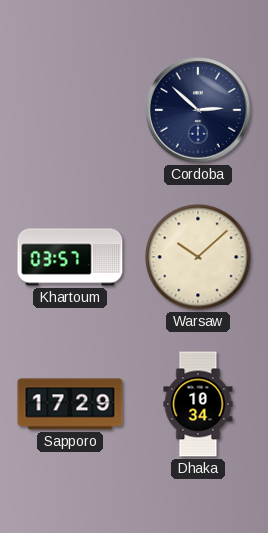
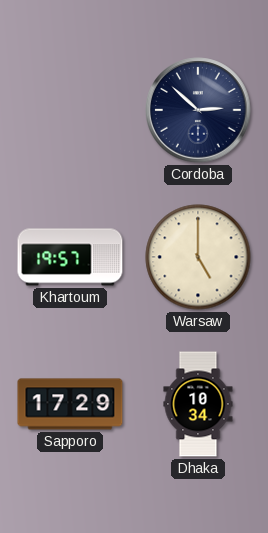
Khartoum: 03:57 -> 19:57 (70, 257)
Warsaw: 10:08 -> 5:00 (198, 257)
